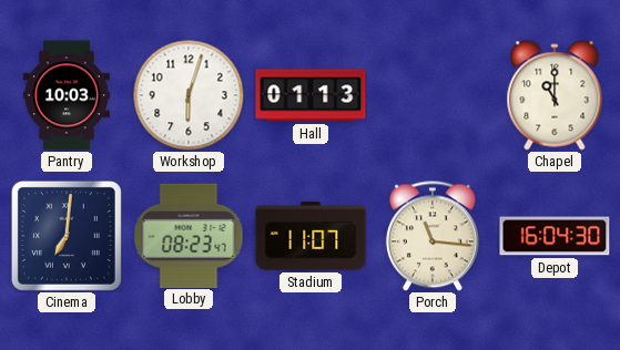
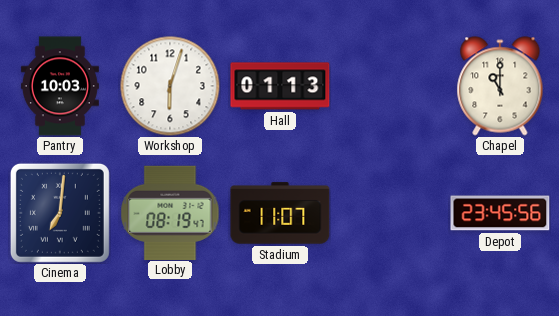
Lobby: 08:23 -> 08:19 (170, 212)
Porch: 11:16 -> none (433, 236)
Depot: 16:04 -> 23:45 (500, 213)
